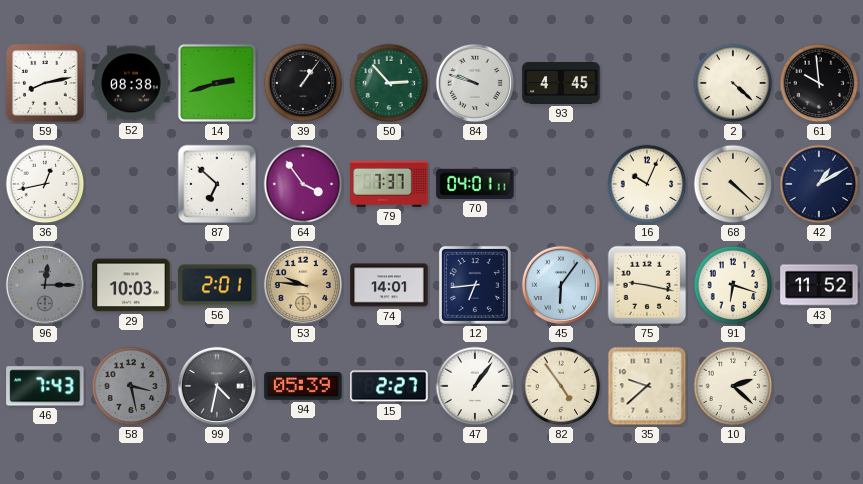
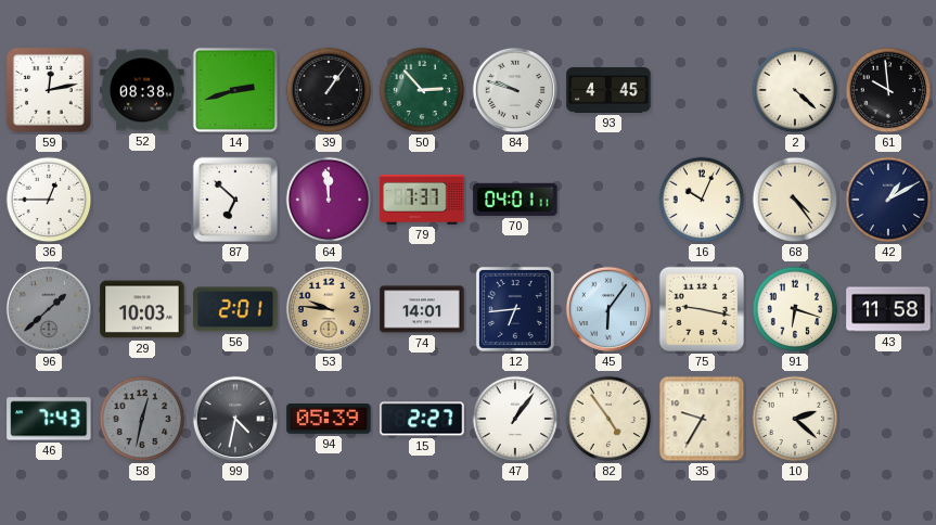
59: 8:13 -> 12:13 (49, 90)
36: 12:43 -> 12:45 (49, 200)
64: 3:54 -> 11:59 (329, 200)
68: 4:22 -> 4:24 (795, 200)
96: 12:15 -> 1:38 (49, 309)
43: 11:52 -> 11:58 (888, 309)
58: 3:28 -> 12:32 (142, 419)
35: 9:38 -> 9:35 (702, 419)
